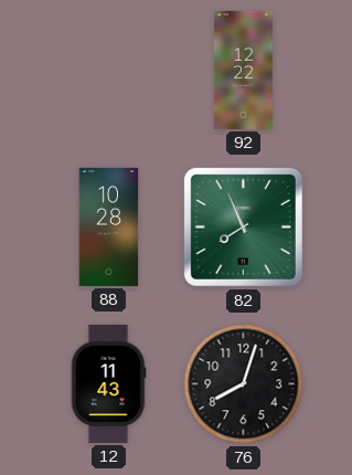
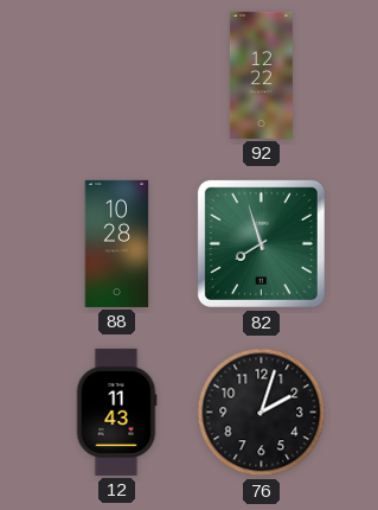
82: 7:56 -> 7:57 (261, 243)
76: 8:03 -> 2:03 (262, 413)
